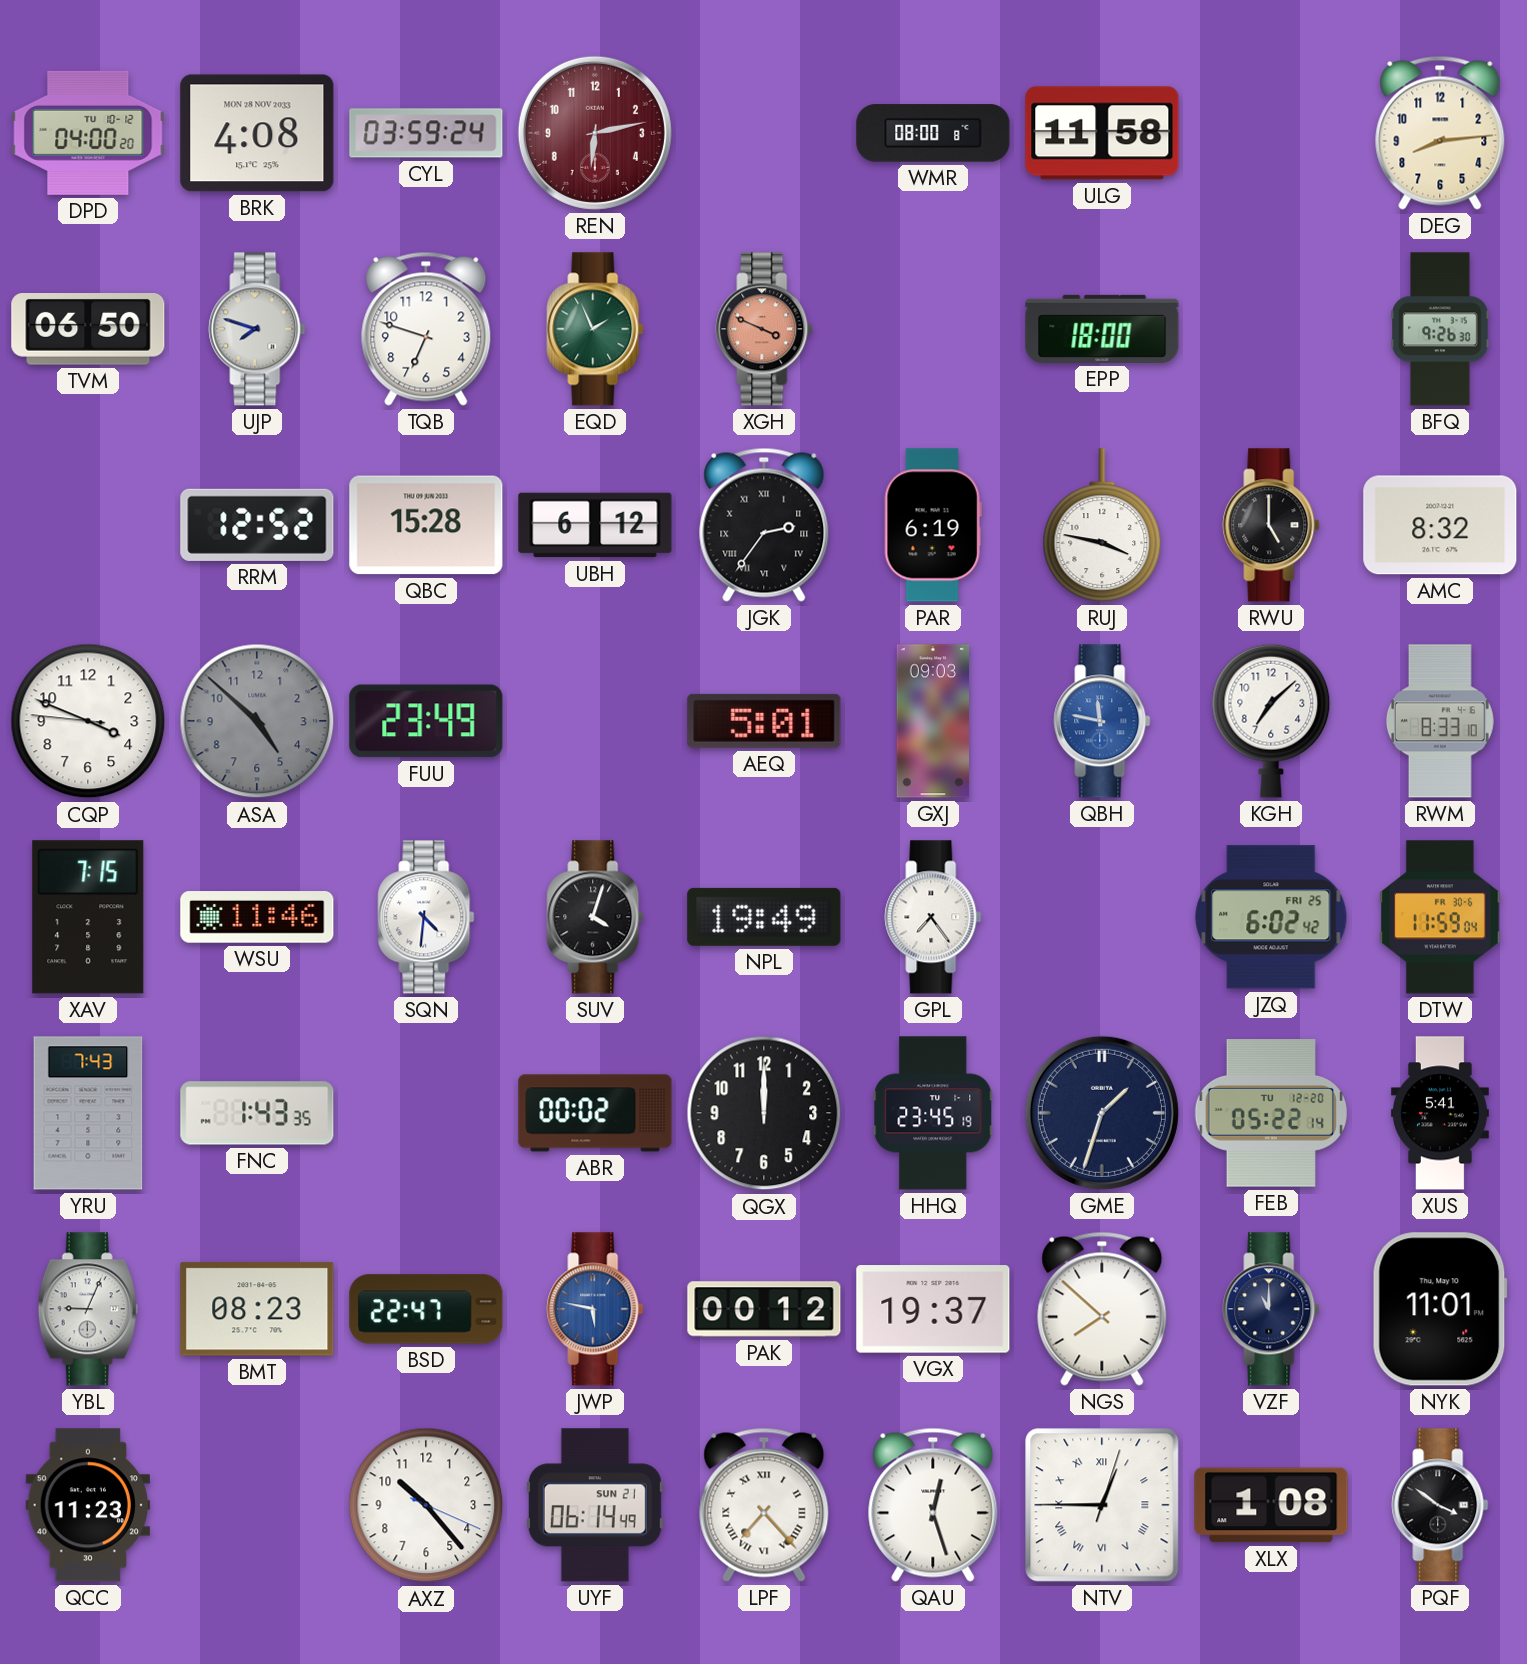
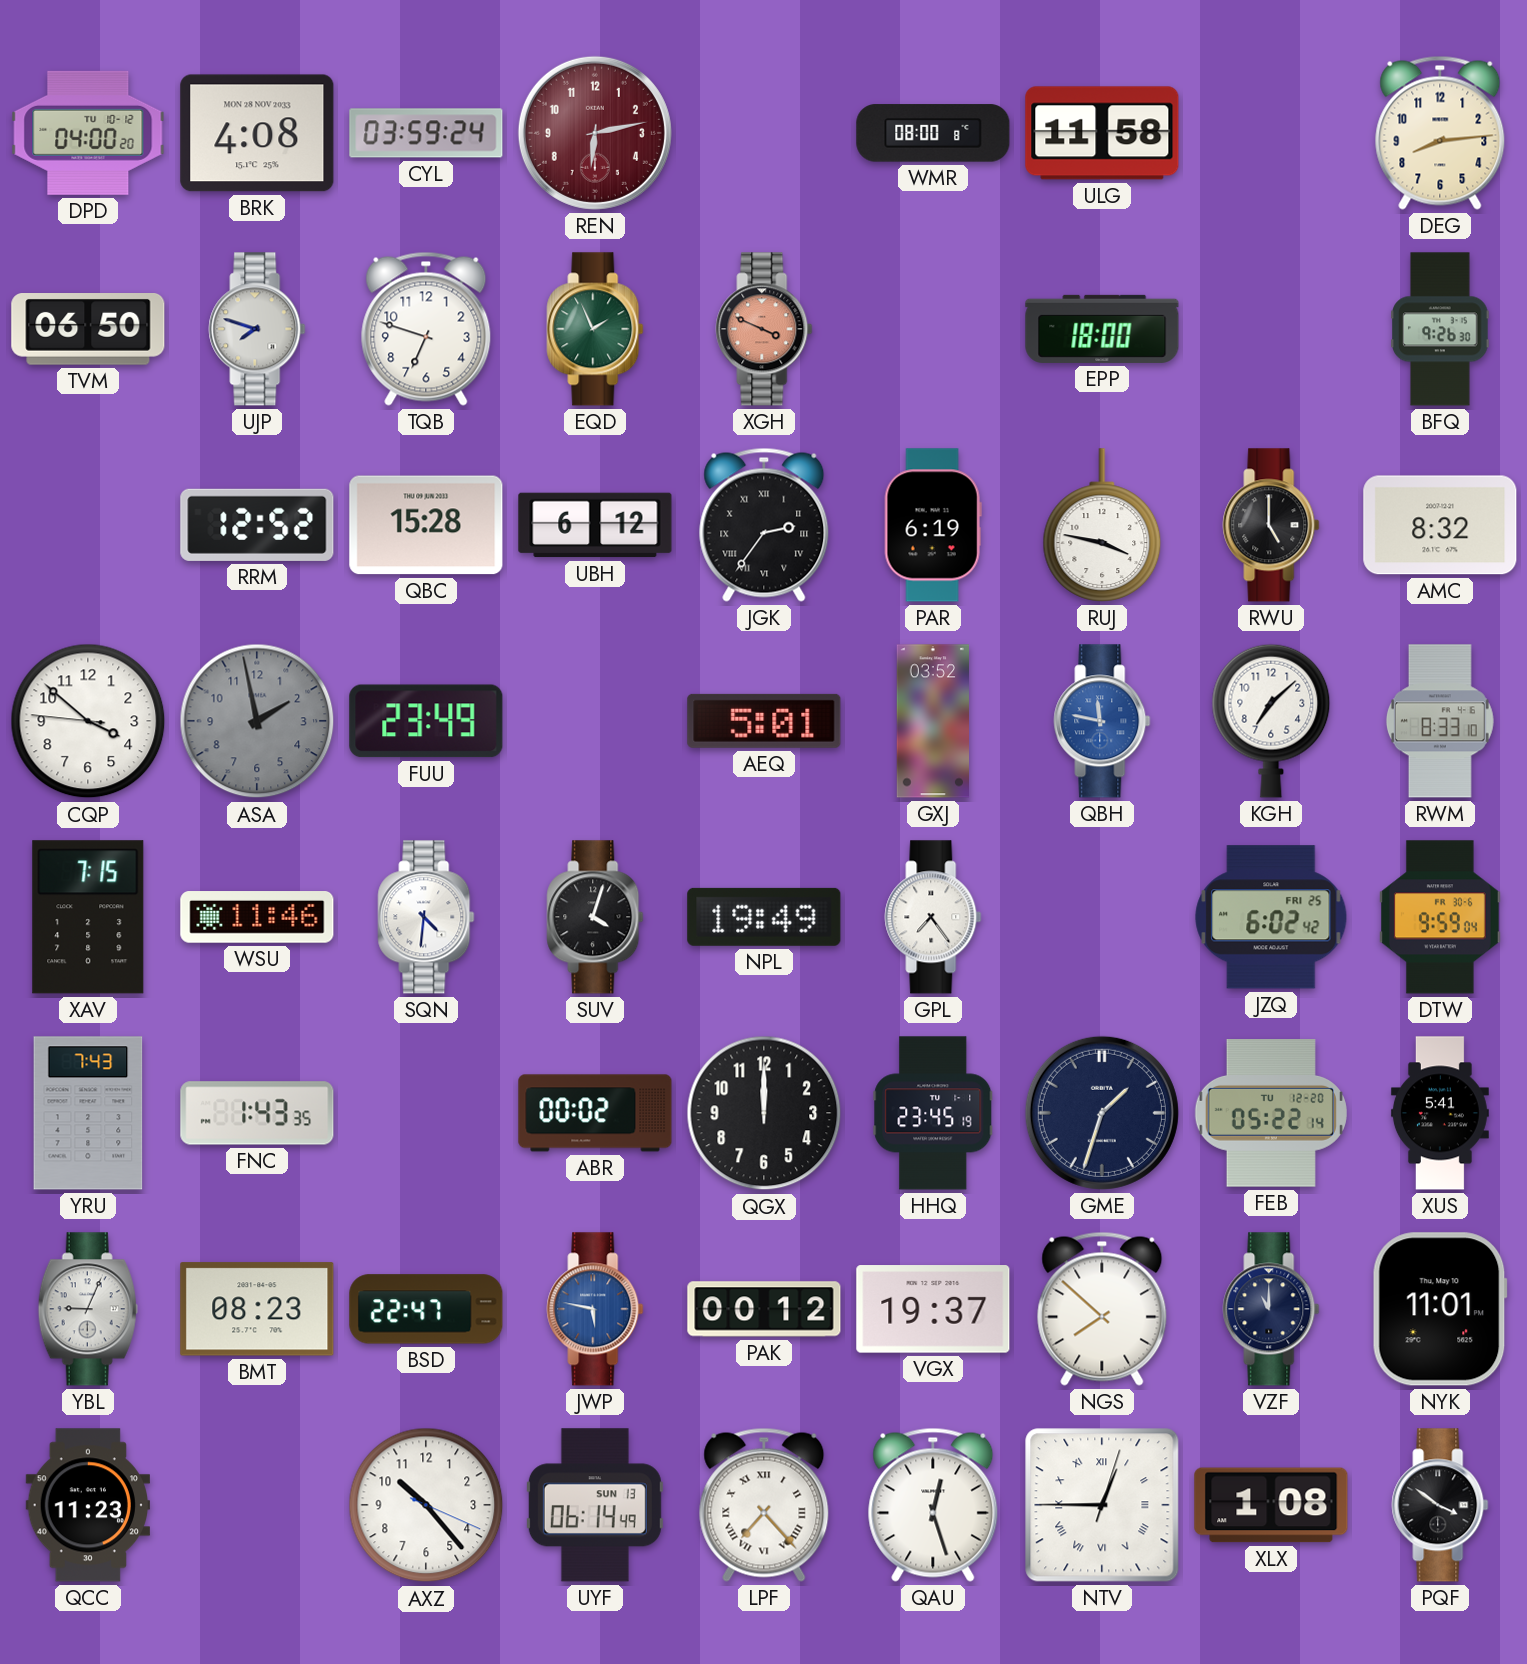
CQP: 3:48 -> 3:51 (88, 721)
ASA: 4:52 -> 1:58 (257, 721)
GXJ: 09:03 -> 03:52 (932, 721)
DTW: 11:59 -> 9:59 (1440, 917)
UYF date: SUN 21 -> SUN 13 (595, 1505)
